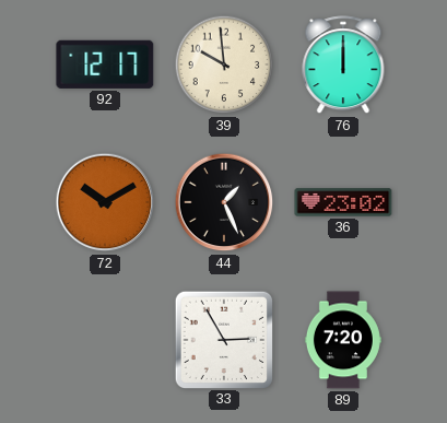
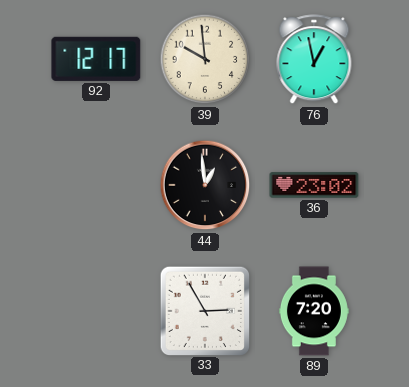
76: 12:00 -> 12:58 (314, 60)
72: 10:10 -> none (105, 202)
44: 1:26 -> 12:59 (205, 185)
